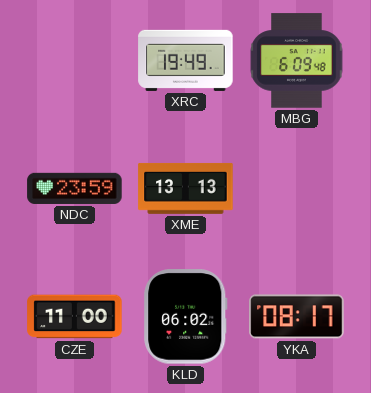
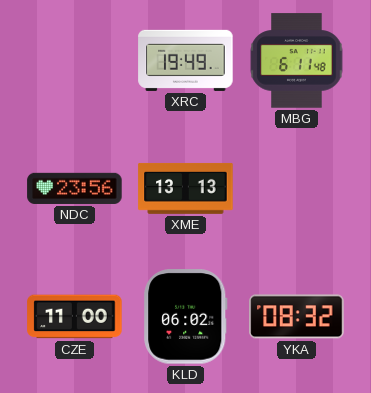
MBG: 6:09 -> 6:11 (297, 61)
NDC: 23:59 -> 23:56 (75, 188)
YKA: 08:17 -> 08:32 (297, 317)
